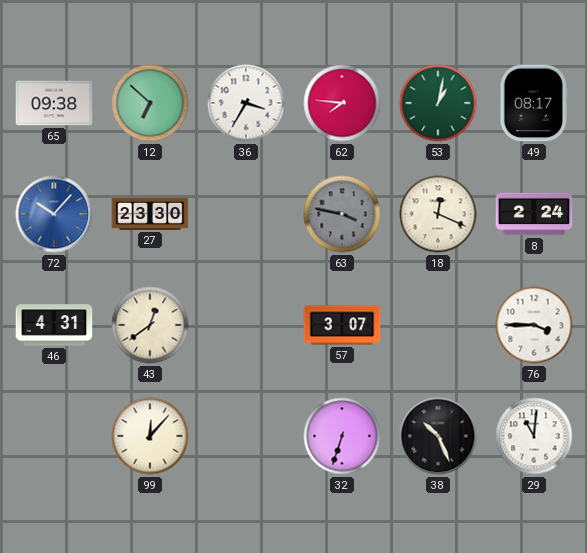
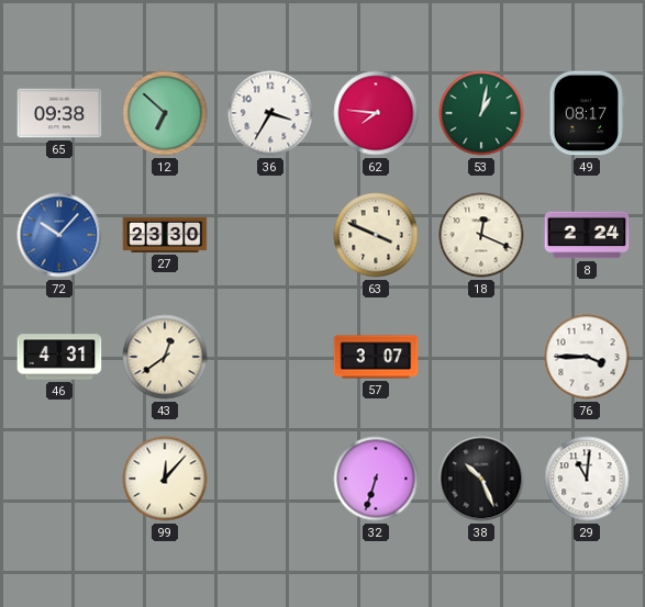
63: 3:47 -> 3:49 (376, 235)
63 dial: grey -> cream (376, 235)
